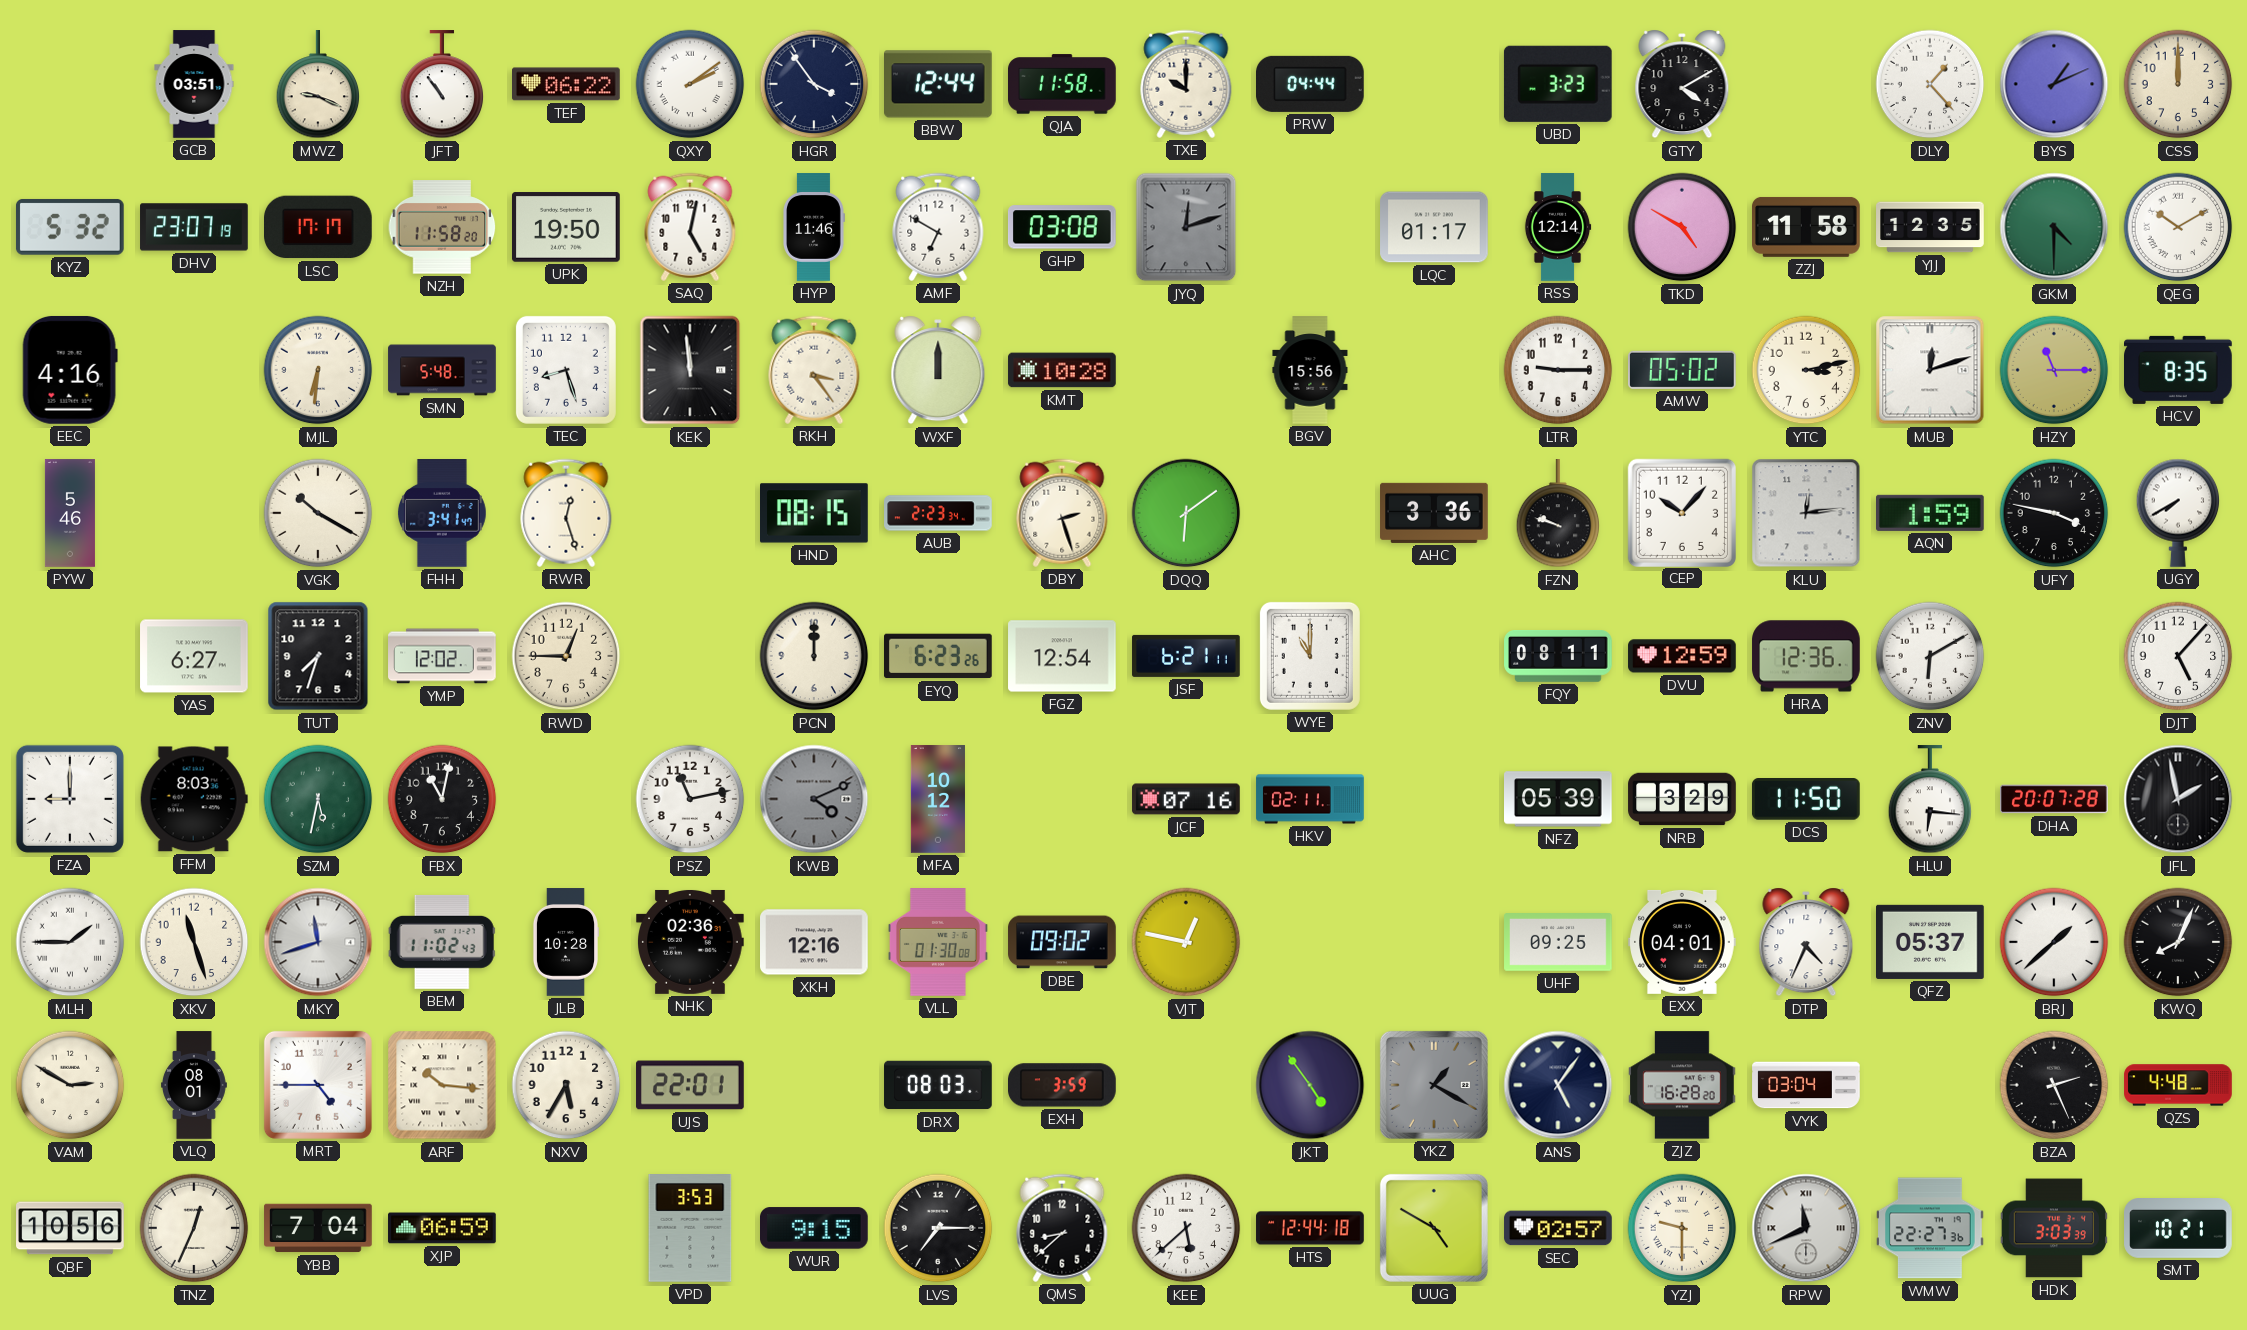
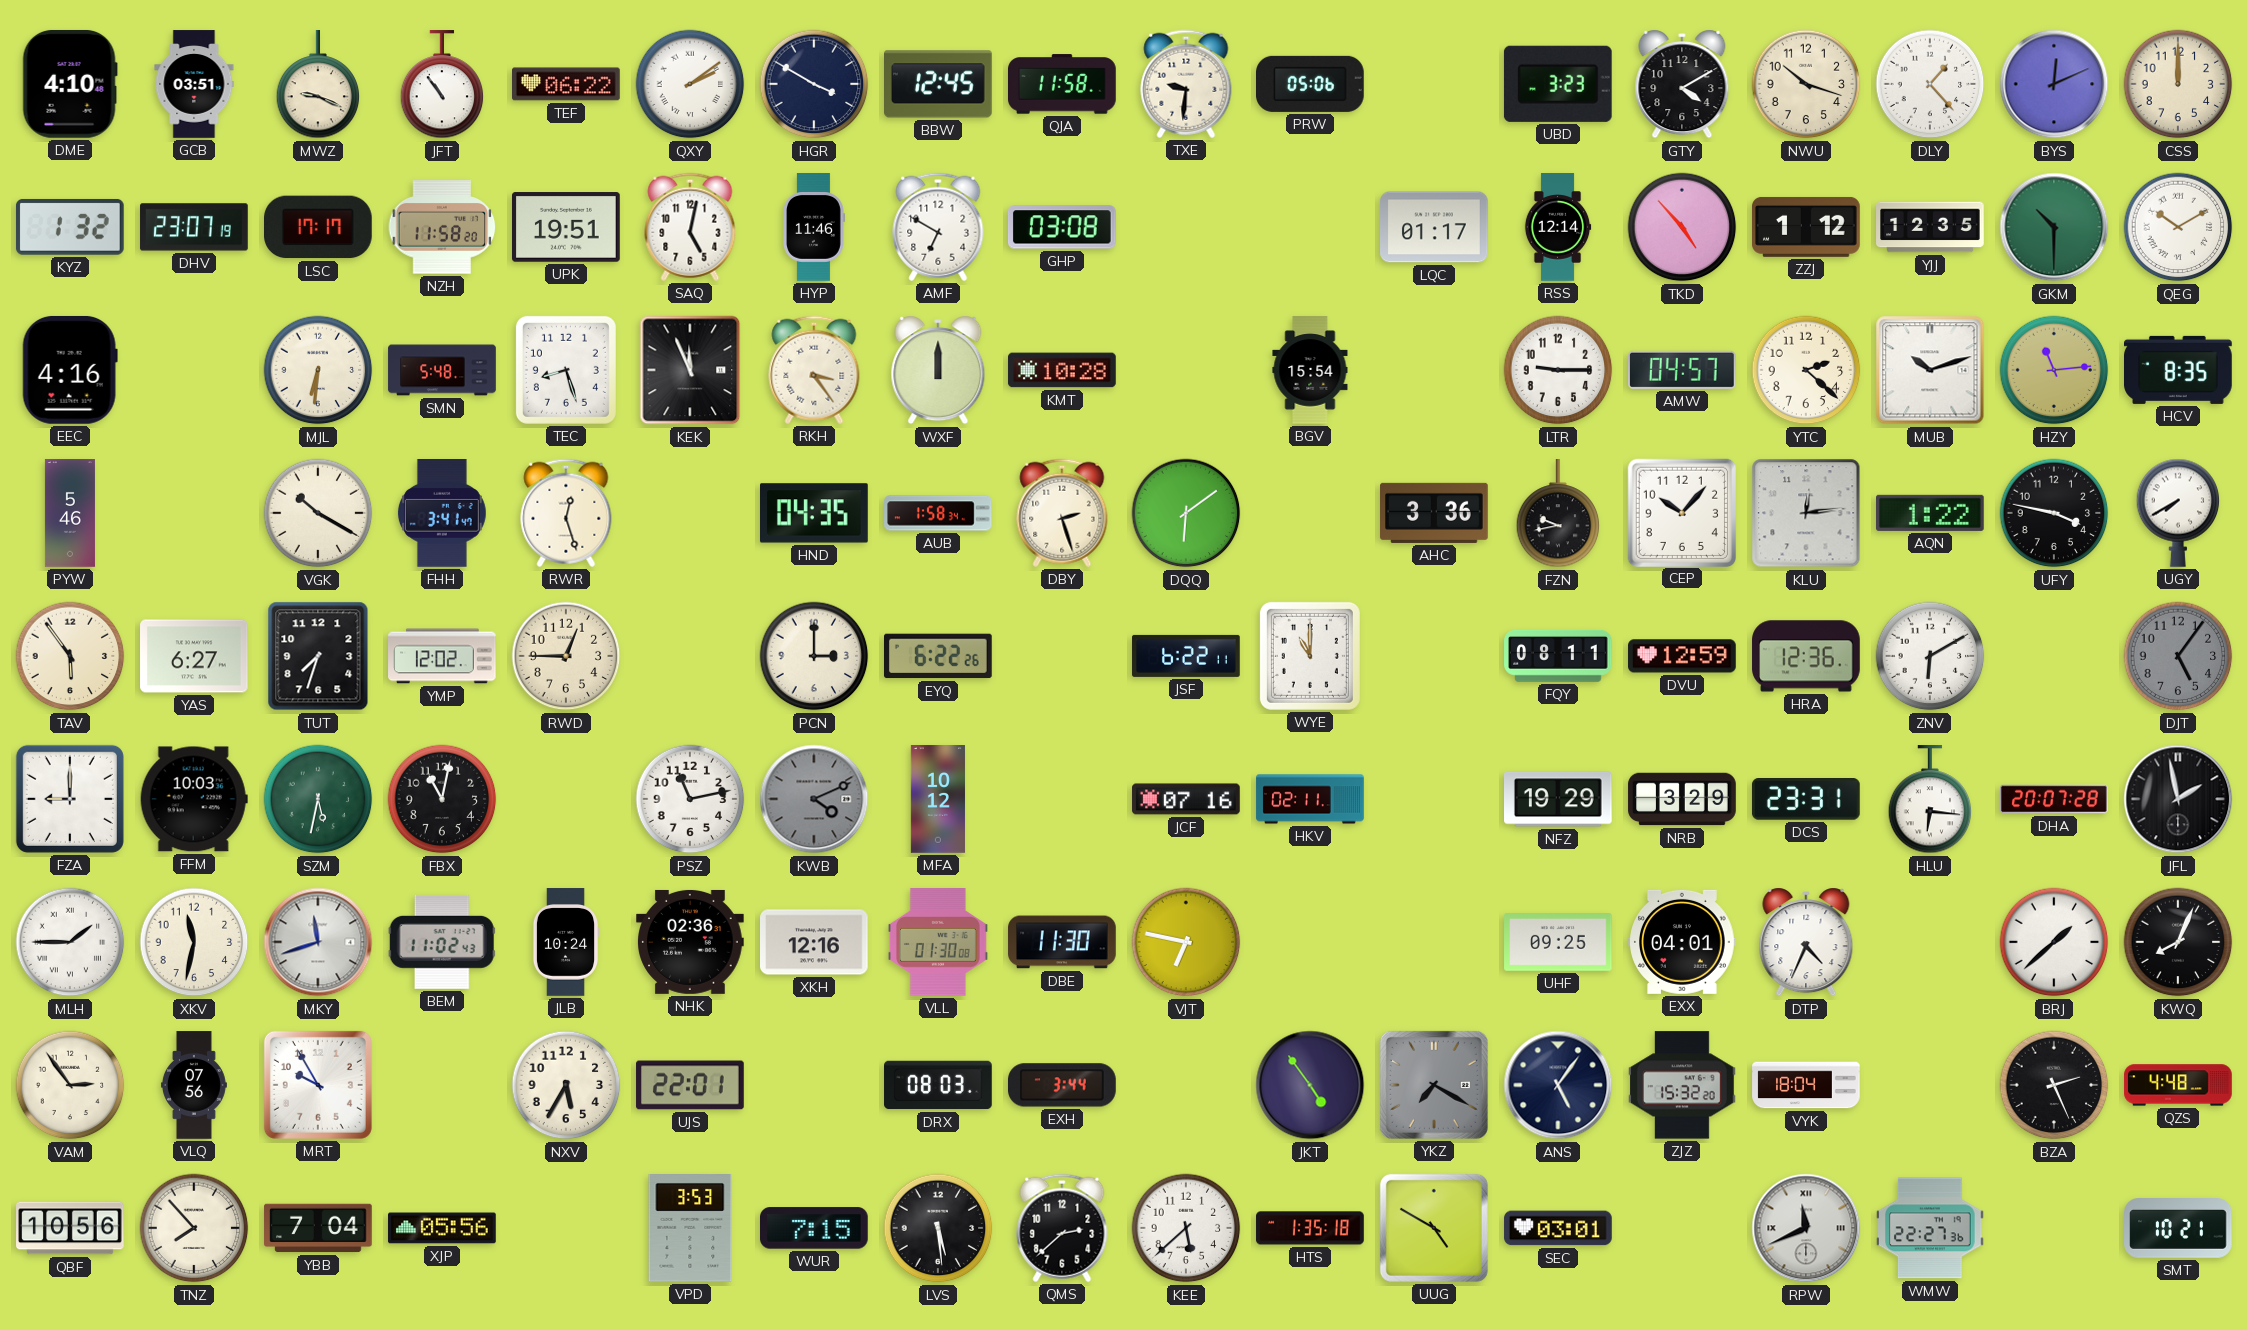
DME: none -> 4:10 (70, 84)
HGR: 3:54 -> 3:50 (814, 84)
BBW: 12:44 -> 12:45 (939, 84)
TXE: 10:00 -> 9:31 (1186, 84)
PRW: 04:44 -> 05:06 (1311, 84)
NWU: none -> 10:18 (1806, 84)
BYS: 1:11 -> 12:11 (2054, 84)
KYZ: 5:32 -> 1:32 (70, 227)
UPK: 19:50 -> 19:51 (567, 227)
JYQ: 12:12 -> none (1186, 227)
TKD: 4:50 -> 4:53 (1682, 227)
ZZJ: 11:58 -> 1:12 (1807, 227)
GKM: 4:30 -> 10:30 (2054, 227)
KEK: 11:59 -> 11:56 (690, 370)
BGV: 15:56 -> 15:54 (1310, 370)
AMW: 05:02 -> 04:57 (1683, 370)
YTC: 3:13 -> 2:22 (1806, 370)
MUB: 12:12 -> 10:12 (1930, 370)
HZY: 11:15 -> 11:14 (2054, 370)
HND: 08:15 -> 04:35 (815, 513)
AUB: 2:23 -> 1:58 (938, 513)
FZN: 9:48 -> 9:43 (1558, 514)
AQN: 1:59 -> 1:22 (1931, 513)
TAV: none -> 5:54 (70, 656)
PCN: 12:00 -> 3:00 (814, 656)
EYQ: 6:23 -> 6:22 (939, 656)
FGZ: 12:54 -> none (1062, 656)
JSF: 6:21 -> 6:22 (1186, 656)
DJT: 5:07 -> 5:06 (2178, 656)
DJT dial: white -> grey (2178, 656)
FFM: 8:03 -> 10:03 (194, 799)
NFZ: 05:39 -> 19:29 (1559, 799)
DCS: 11:50 -> 23:31 (1806, 800)
XKV: 11:27 -> 11:32 (194, 942)
JLB: 10:28 -> 10:24 (565, 942)
DBE: 09:02 -> 11:30 (1062, 942)
VJT: 12:47 -> 6:47 (1186, 942)
QFZ: 05:37 -> none (1931, 942)
VAM: 2:50 -> 2:54 (70, 1085)
VLQ: 08:01 -> 07:56 (194, 1085)
MRT: 4:45 -> 9:55 (318, 1085)
ARF: 10:16 -> none (442, 1085)
EXH: 3:59 -> 3:44 (1063, 1085)
YKZ: 1:20 -> 7:20 (1434, 1085)
ZJZ: 16:28 -> 15:32 (1683, 1085)
VYK: 03:04 -> 18:04 (1806, 1085)
TNZ: 12:34 -> 7:53 (194, 1228)
XJP: 06:59 -> 05:56 (442, 1228)
WUR: 9:15 -> 7:15 (815, 1228)
LVS: 7:15 -> 5:29 (938, 1228)
QMS: 8:38 -> 2:38 (1062, 1228)
HTS: 12:44 -> 1:35 (1310, 1228)
SEC: 02:57 -> 03:01 (1558, 1228)
YZJ: 9:30 -> none (1682, 1228)
HDK: 3:03 -> none (2054, 1228)
